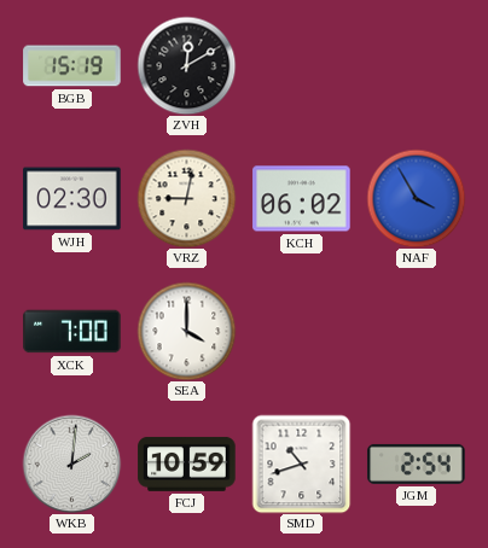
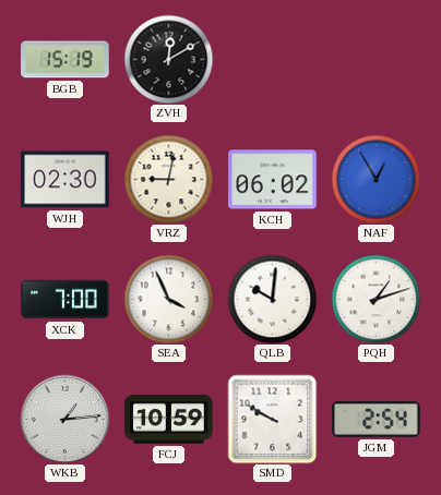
NAF: 3:55 -> 12:55 (376, 179)
SEA: 4:00 -> 3:56 (168, 299)
QLB: none -> 10:01 (272, 299)
PQH: none -> 1:12 (376, 299)
WKB: 2:01 -> 1:14 (64, 419)
SMD: 10:42 -> 9:50 (272, 419)
